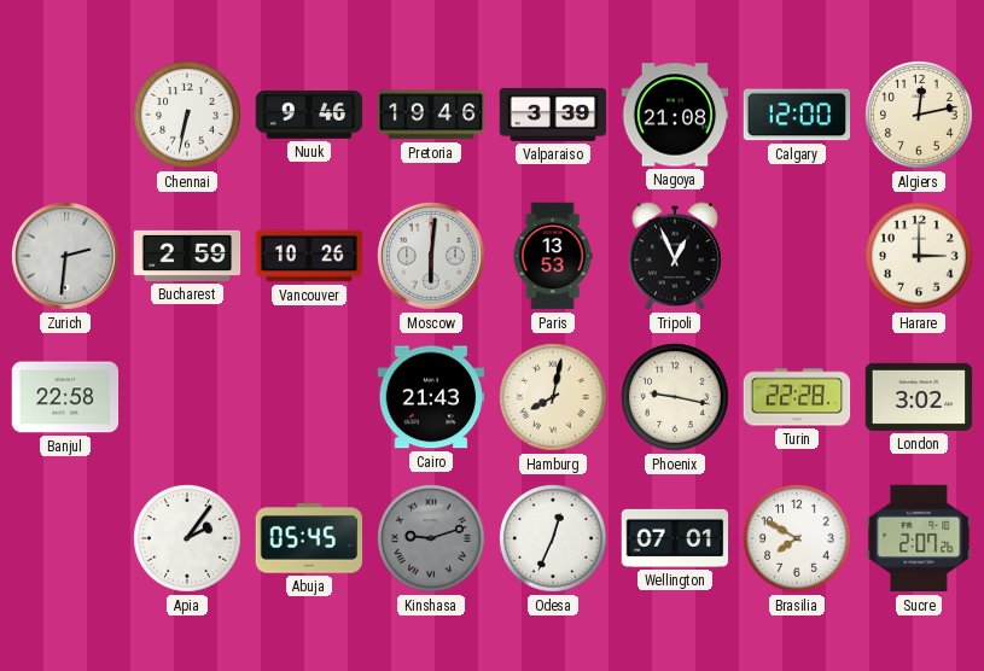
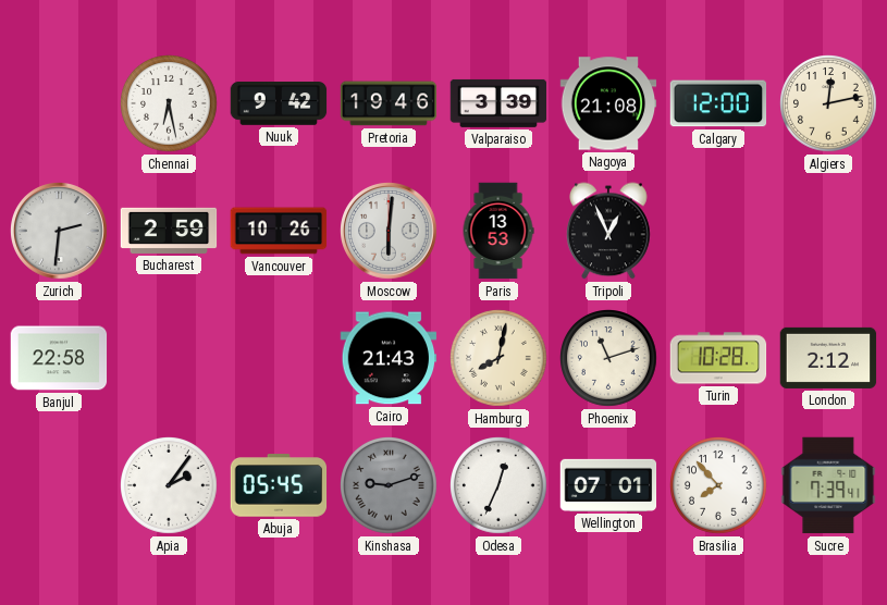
Chennai: 6:32 -> 6:28 (170, 104)
Nuuk: 9:46 -> 9:42 (279, 104)
Harare: 3:00 -> none (920, 257)
Phoenix: 9:17 -> 11:12 (609, 359)
Turin: 22:28 -> 10:28 (718, 358)
London: 3:02 -> 2:12 (828, 358)
Brasilia: 7:50 -> 7:53 (719, 486)
Sucre: 2:07 -> 7:39 (828, 485)
